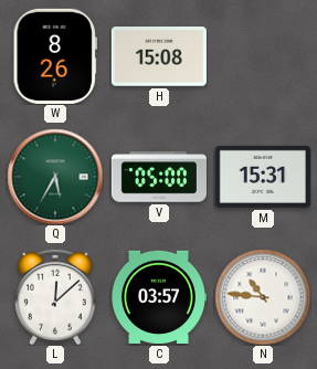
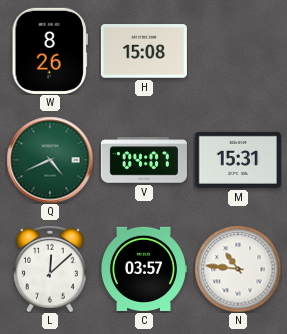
Q: 5:35 -> 4:41 (50, 160)
V: 05:00 -> 04:07 (144, 160)
